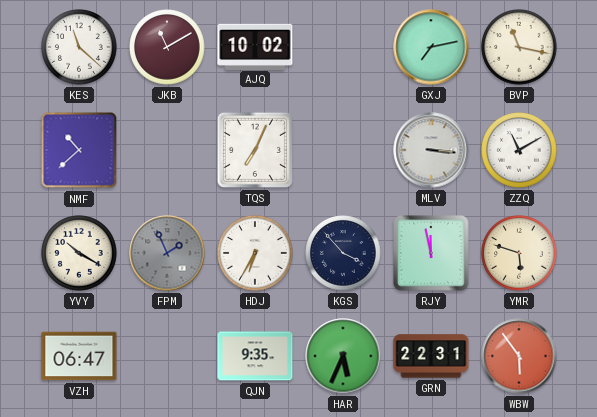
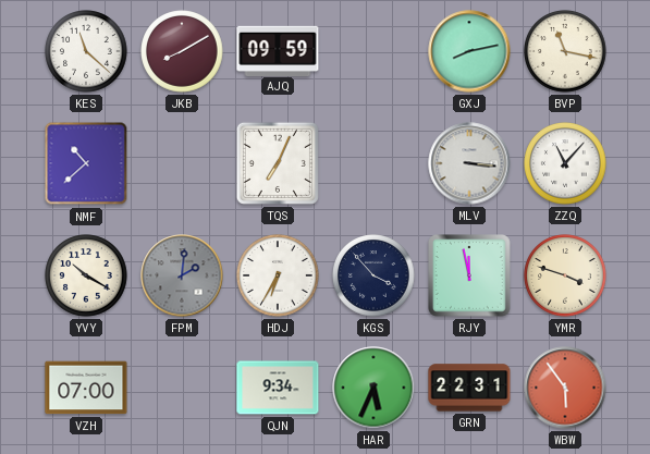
JKB: 11:10 -> 8:10 (182, 51)
AJQ: 10:02 -> 09:59 (278, 50)
GXJ: 7:13 -> 8:13 (469, 51)
ZZQ: 11:10 -> 11:07 (565, 163)
FPM: 1:56 -> 2:01 (182, 275)
YMR: 5:48 -> 3:48 (565, 275)
VZH: 06:47 -> 07:00 (86, 388)
QJN: 9:35 -> 9:34 (278, 388)
